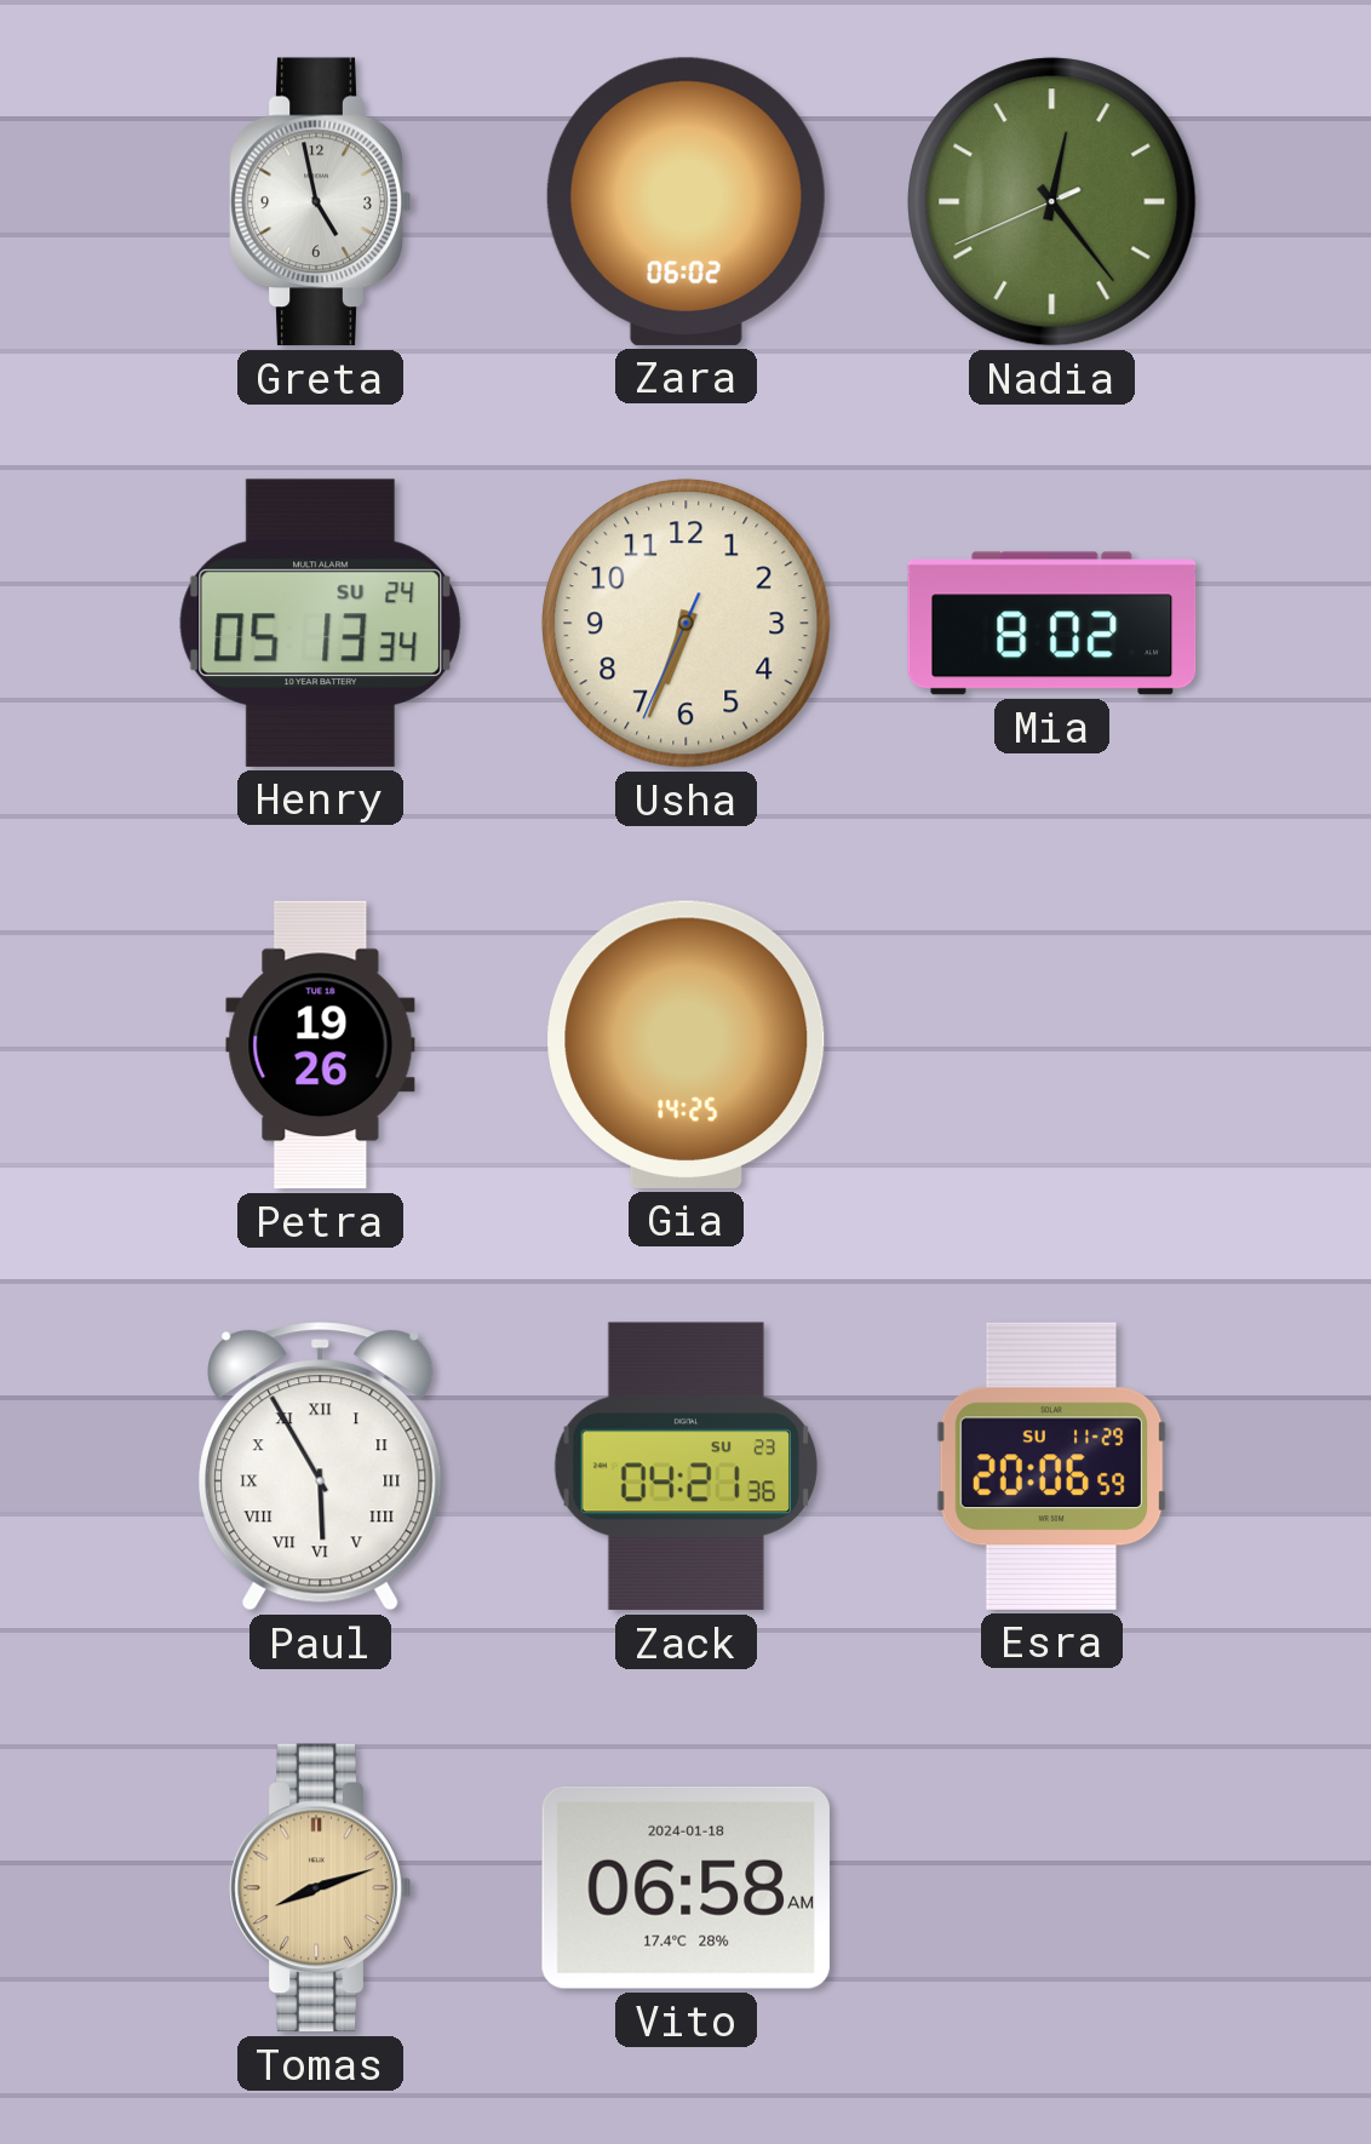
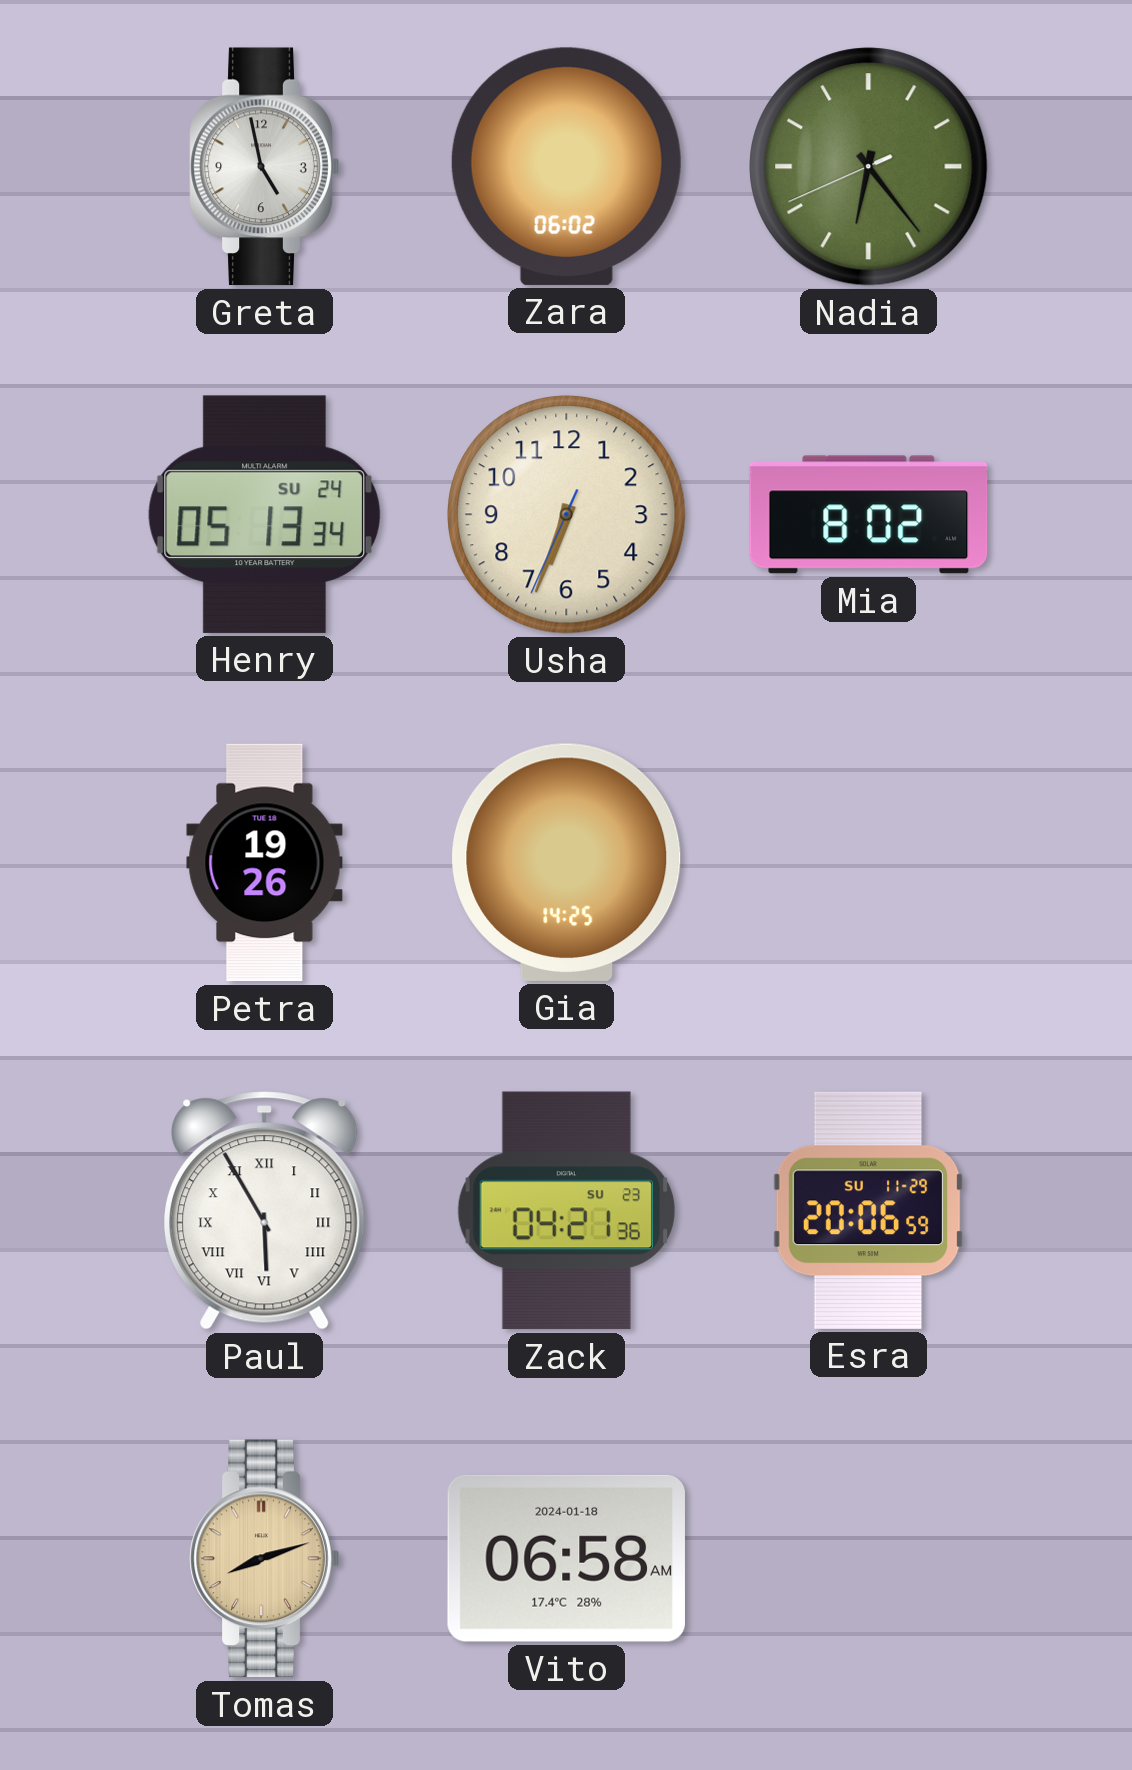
Nadia: 12:23 -> 6:23 (869, 167)
